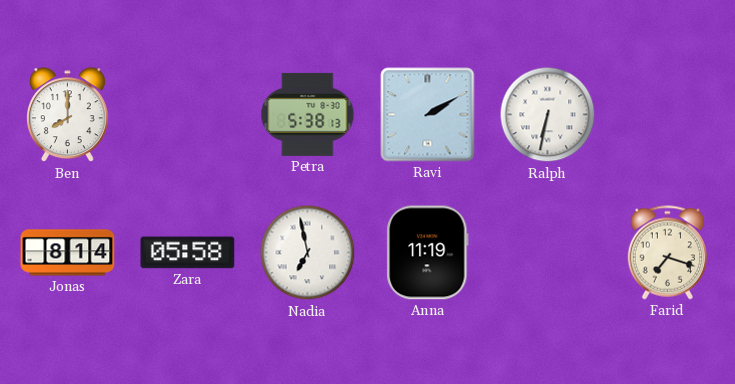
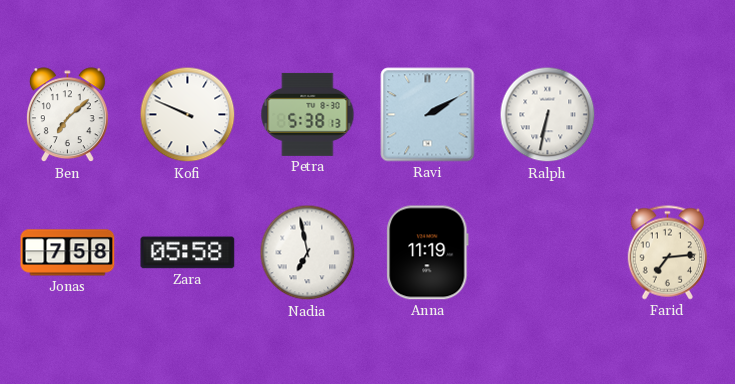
Ben: 8:00 -> 7:08 (67, 115)
Kofi: none -> 9:49 (188, 115)
Jonas: 8:14 -> 7:58 (68, 253)
Farid: 7:18 -> 7:14 (668, 253)
